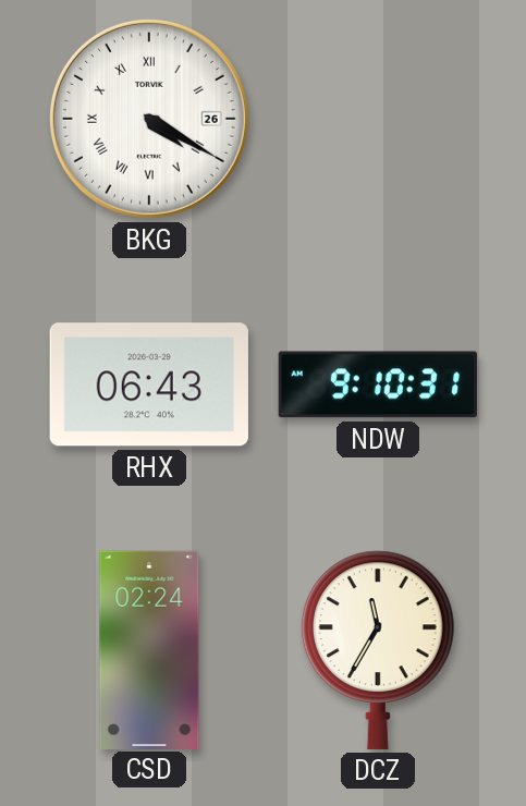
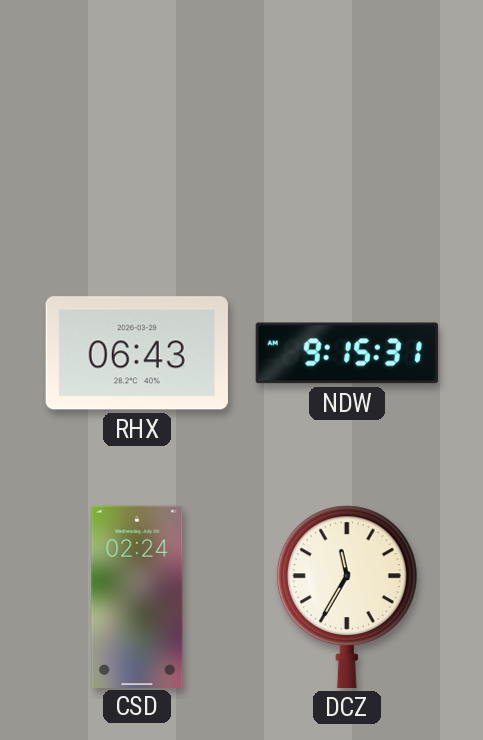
BKG: 4:20 -> none (149, 119)
NDW: 9:10 -> 9:15 (346, 353)
